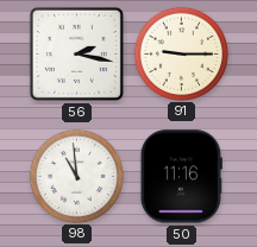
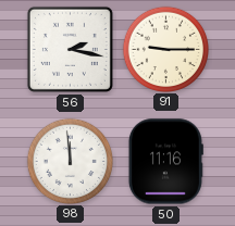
98: 10:59 -> 11:59 (70, 161)
